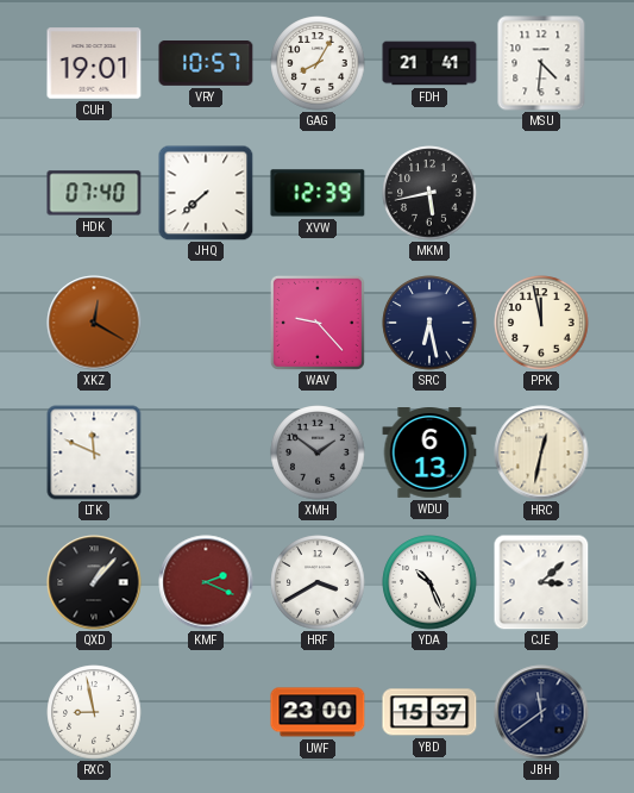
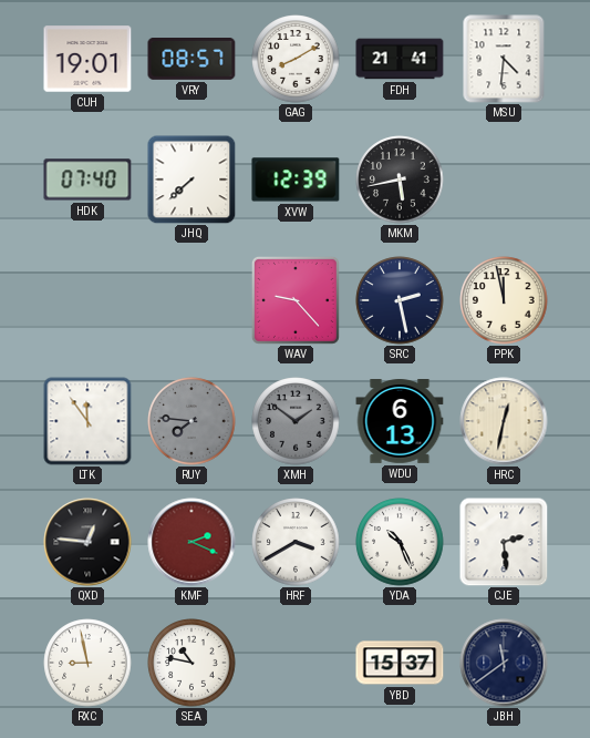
VRY: 10:57 -> 08:57 (192, 60)
GAG: 8:05 -> 8:10 (296, 59)
XKZ: 12:20 -> none (94, 323)
SRC: 6:28 -> 2:28 (400, 300)
LTK: 11:49 -> 11:54 (87, 421)
RUY: none -> 7:46 (192, 421)
QXD: 1:07 -> 12:46 (87, 542)
CJE: 3:08 -> 2:29 (504, 542)
SEA: none -> 10:47 (192, 663)
UWF: 23:00 -> none (318, 712)
